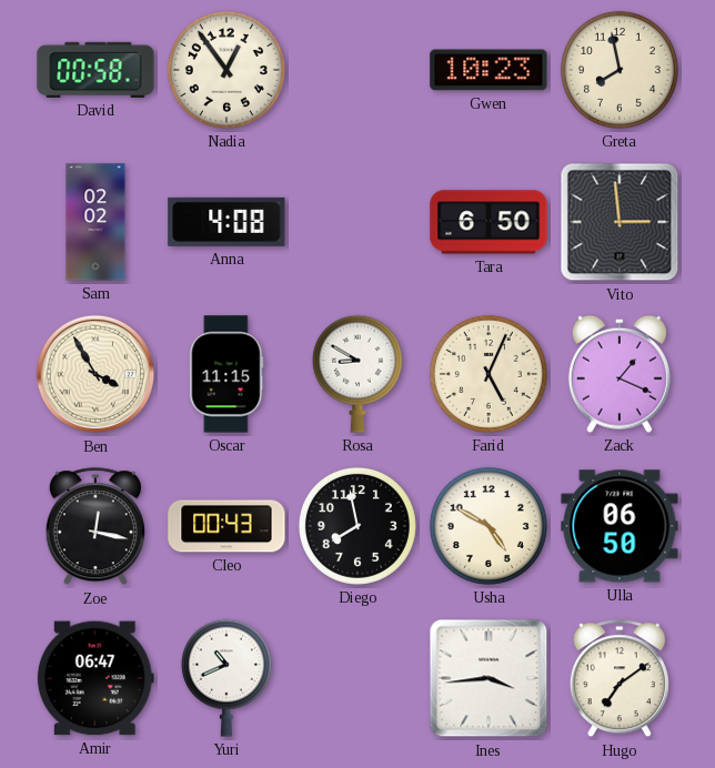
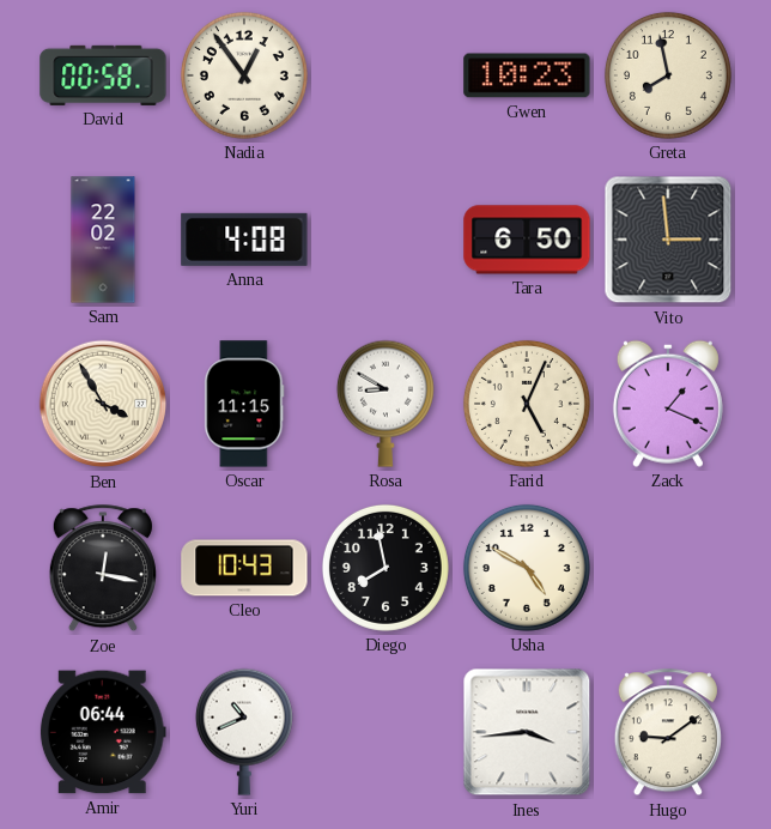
Sam: 02:02 -> 22:02 (103, 240)
Cleo: 00:43 -> 10:43 (244, 568)
Ulla: 06:50 -> none (620, 526)
Amir: 06:47 -> 06:44 (103, 732)
Hugo: 7:09 -> 9:09 (668, 733)
